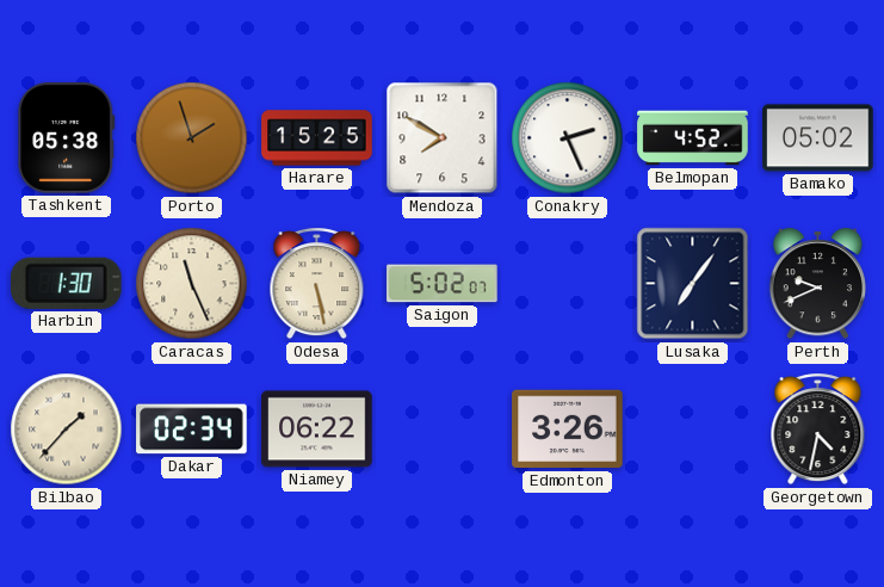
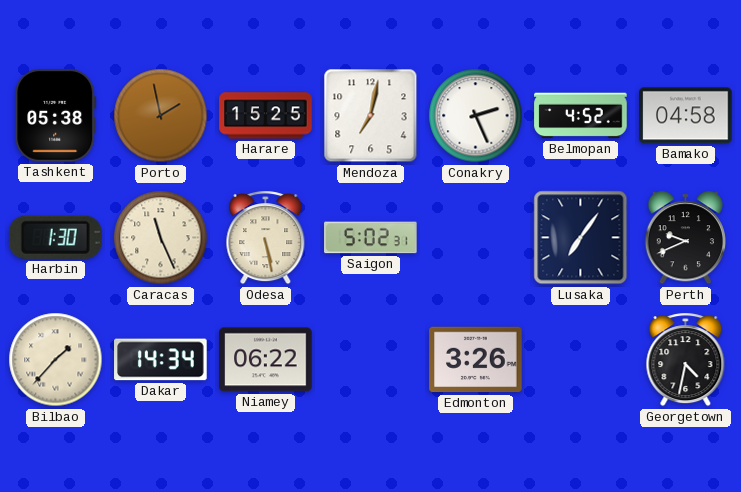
Porto: 1:57 -> 1:58 (161, 116)
Mendoza: 7:50 -> 7:02 (371, 116)
Bamako: 05:02 -> 04:58 (686, 116)
Saigon: 5:02:07 -> 5:02:31 (371, 238)
Dakar: 02:34 -> 14:34 (161, 360)
